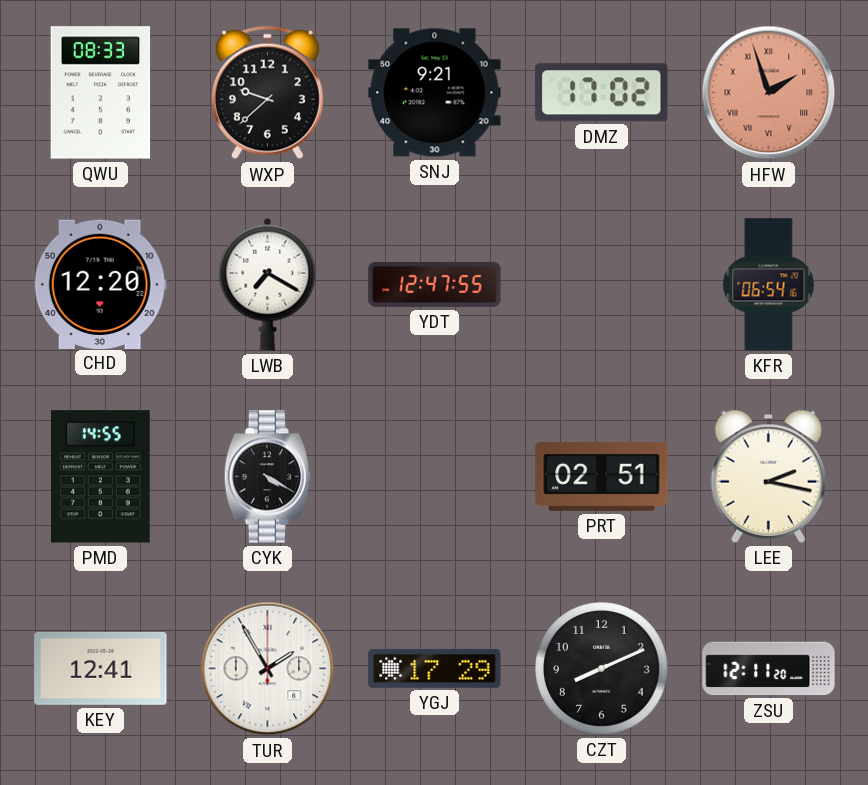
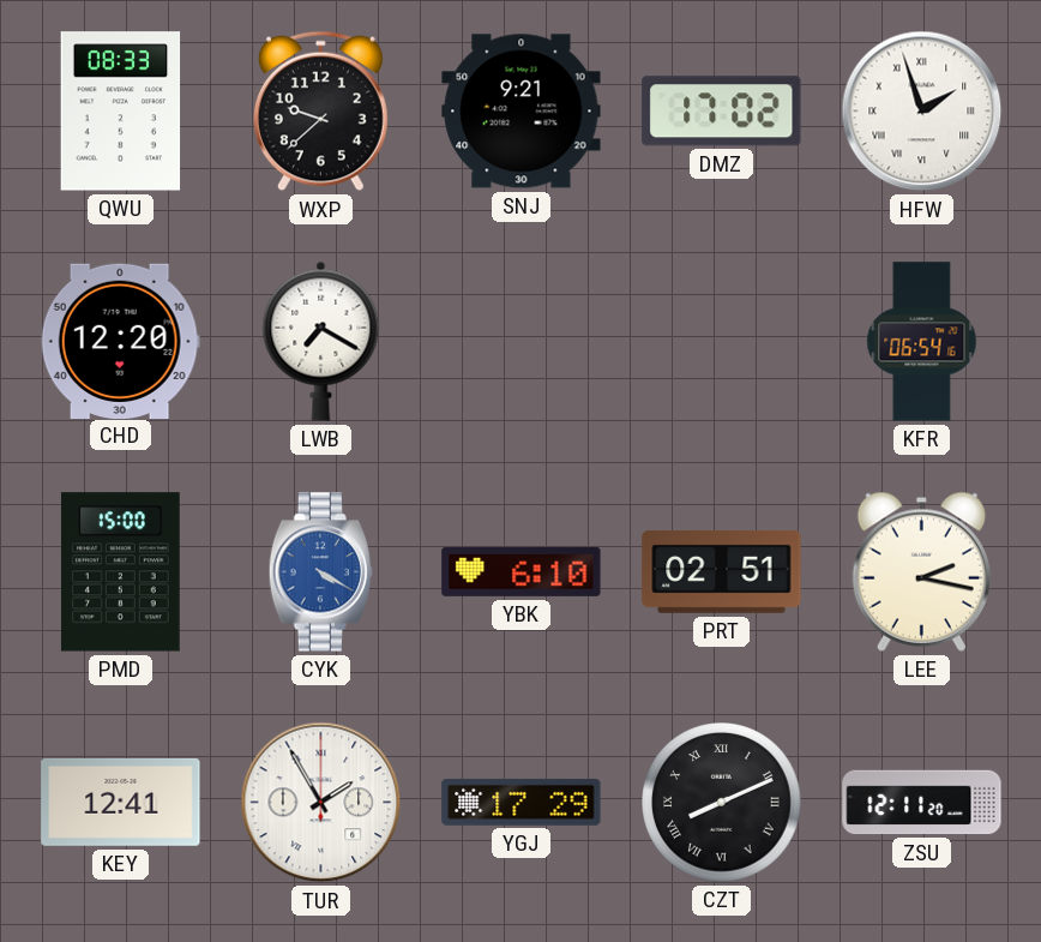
HFW dial: salmon -> white (922, 112)
YDT: 12:47 -> none (435, 284)
PMD: 14:55 -> 15:00 (120, 572)
CYK dial: black -> blue (320, 572)
YBK: none -> 6:10 (522, 571)
CZT numerals: Arabic -> Roman (722, 803)
